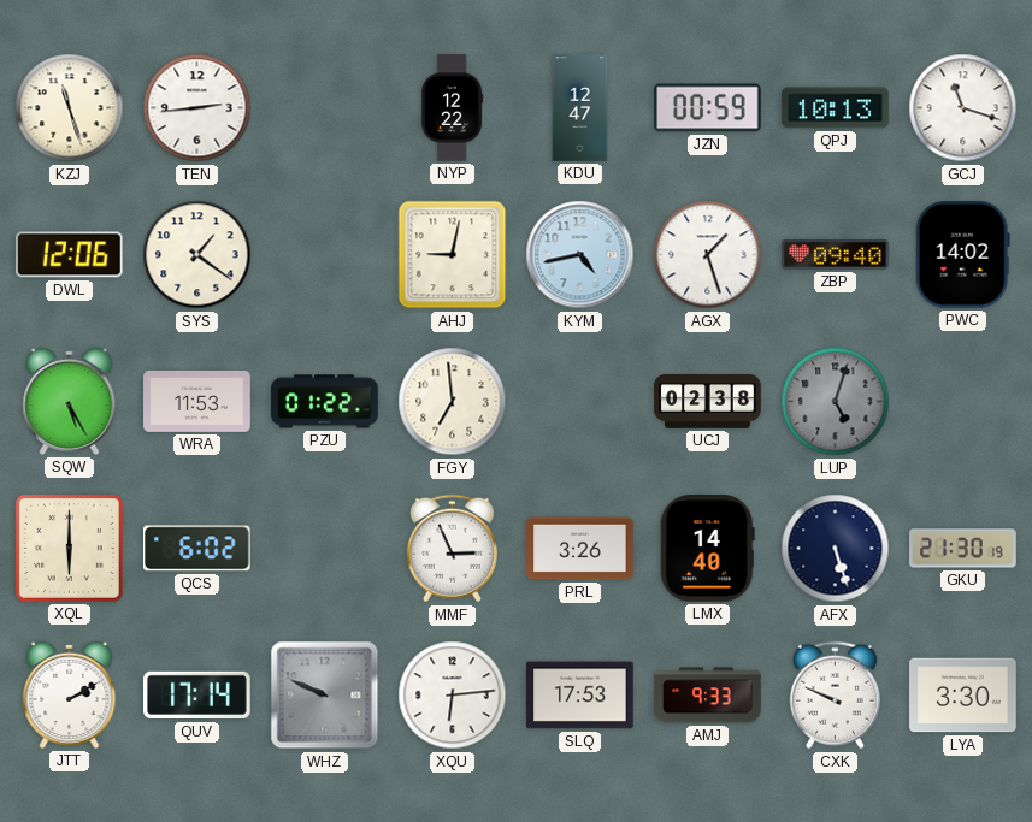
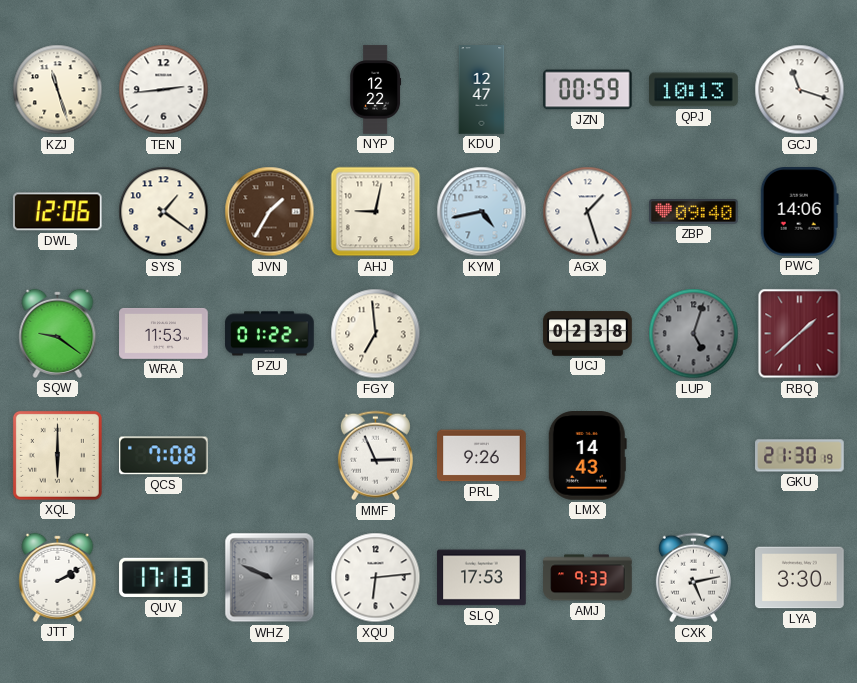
JVN: none -> 1:35 (270, 212)
PWC: 14:02 -> 14:06 (799, 212)
SQW: 5:25 -> 9:21 (58, 333)
RBQ: none -> 1:38 (800, 334)
QCS: 6:02 -> 7:08 (164, 456)
PRL: 3:26 -> 9:26 (482, 456)
LMX: 14:40 -> 14:43 (587, 456)
AFX: 5:27 -> none (836, 549)
QUV: 17:14 -> 17:13 (164, 578)
CXK: 9:49 -> 5:13 (693, 578)
